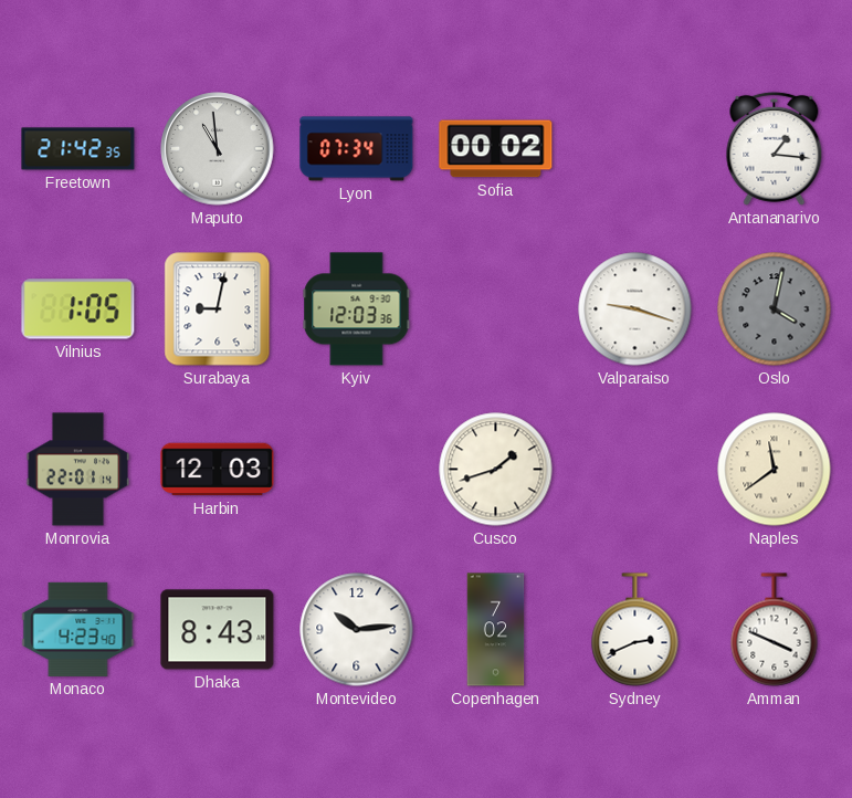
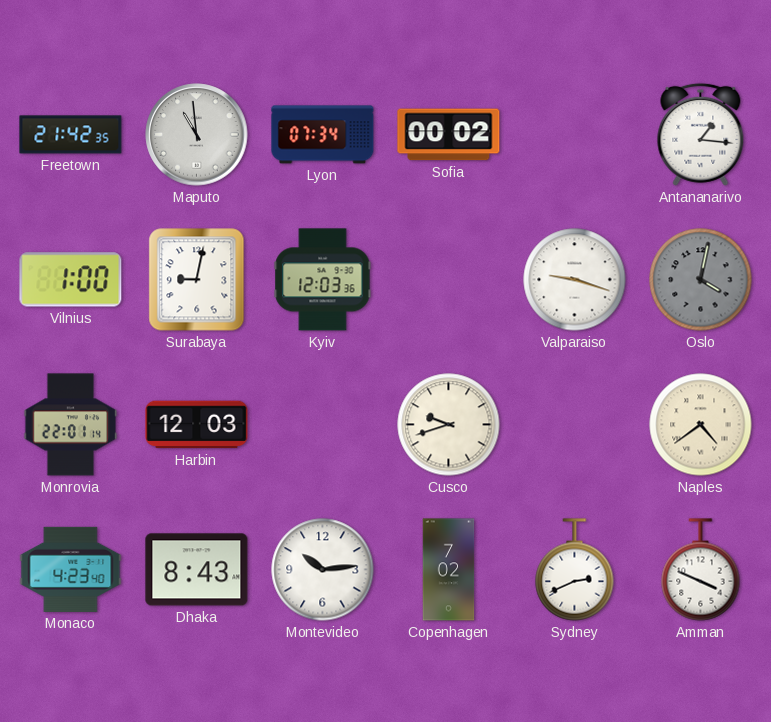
Vilnius: 1:05 -> 1:00 (71, 280)
Cusco: 1:42 -> 9:42 (449, 425)
Naples: 11:39 -> 4:39 (701, 425)
